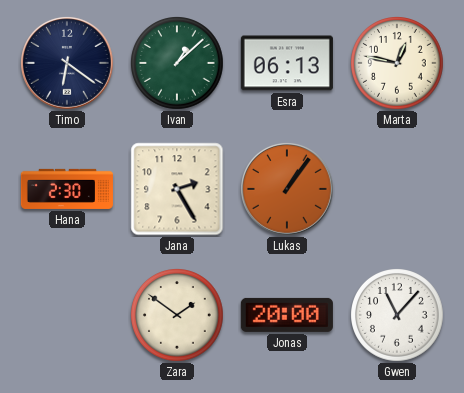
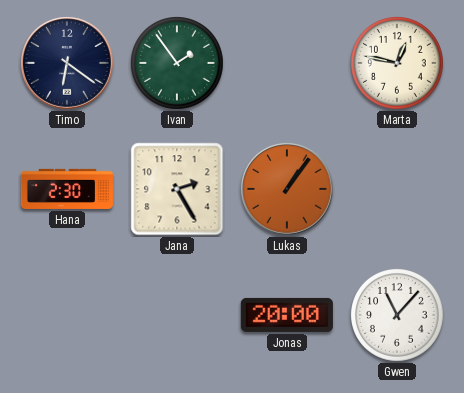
Ivan: 1:08 -> 1:54 (178, 64)
Esra: 06:13 -> none (287, 63)
Zara: 1:51 -> none (178, 316)
